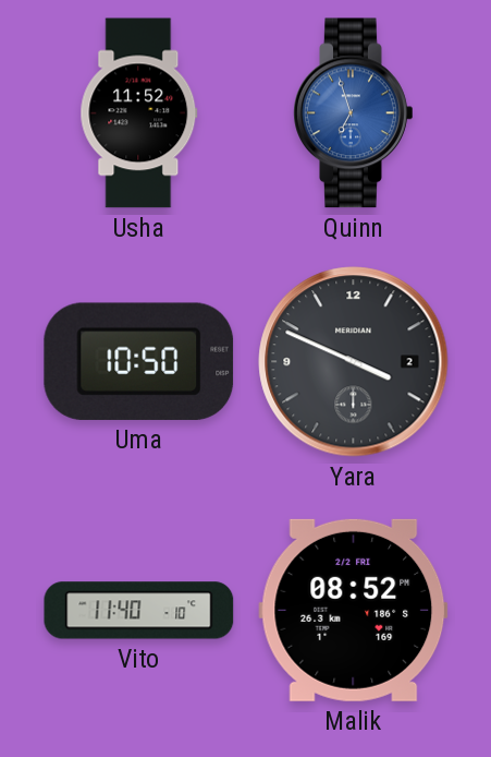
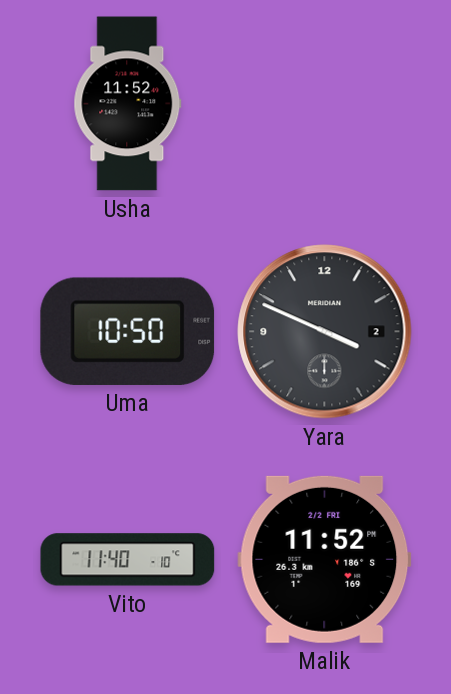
Quinn: 6:57 -> none (354, 113)
Malik: 08:52 -> 11:52 (325, 559)
